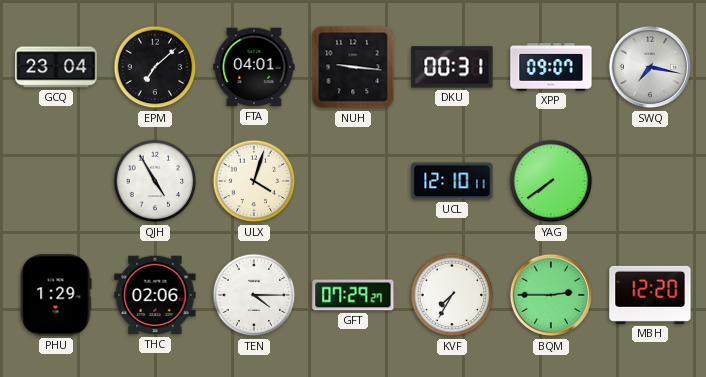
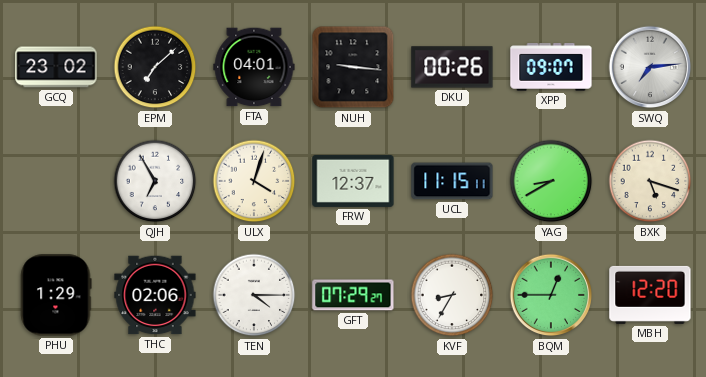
GCQ: 23:04 -> 23:02 (56, 67)
DKU: 00:31 -> 00:26 (452, 67)
SWQ: 7:17 -> 7:14 (650, 67)
QJH: 4:55 -> 6:55 (155, 181)
FRW: none -> 12:37 (353, 181)
UCL: 12:10 -> 11:15 (452, 181)
YAG: 7:39 -> 8:40 (551, 181)
BXK: none -> 5:18 (650, 181)
KVF: 7:35 -> 8:35 (452, 295)
BQM: 2:45 -> 12:45 (551, 295)
